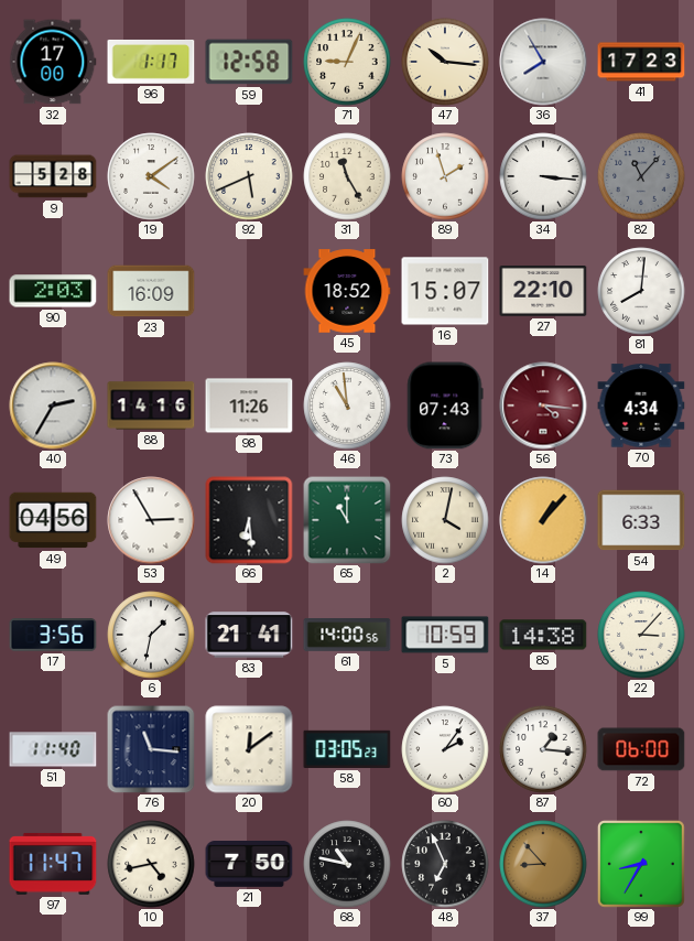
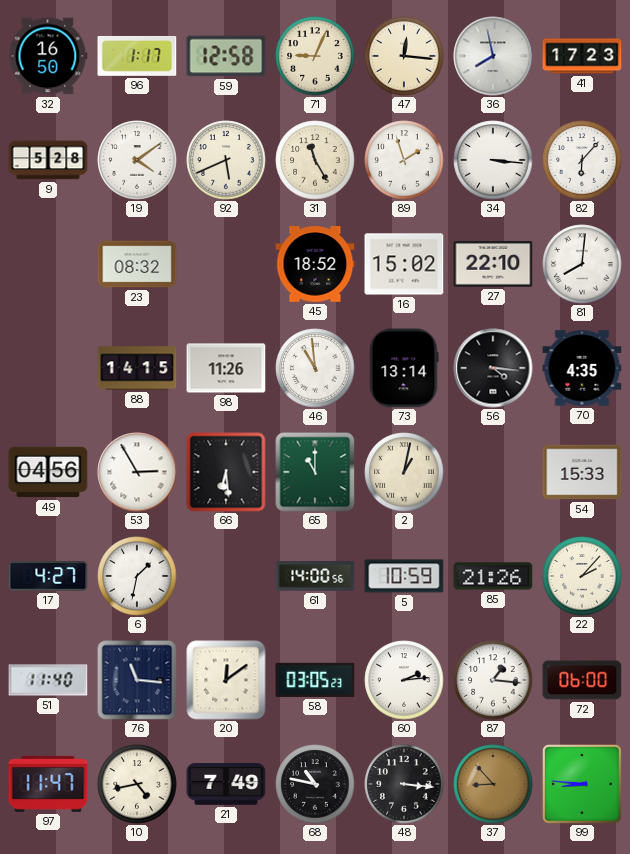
32: 17:00 -> 16:50 (48, 56)
47: 10:16 -> 12:16 (404, 56)
36: 7:55 -> 7:58 (493, 56)
82: 11:07 -> 6:07 (582, 160)
82 dial: grey -> white (582, 160)
90: 2:03 -> none (53, 291)
23: 16:09 -> 08:32 (137, 264)
16: 15:07 -> 15:02 (404, 264)
40: 2:35 -> none (53, 405)
88: 14:16 -> 14:15 (137, 368)
73: 07:43 -> 13:14 (404, 368)
56 dial: burgundy -> black (493, 368)
70: 4:34 -> 4:35 (582, 368)
2: 4:02 -> 1:02 (404, 472)
14: 1:07 -> none (543, 520)
54: 6:33 -> 15:33 (582, 472)
17: 3:56 -> 4:27 (48, 576)
83: 21:41 -> none (249, 635)
85: 14:38 -> 21:26 (493, 576)
22: 3:07 -> 2:07 (582, 576)
60: 2:06 -> 2:14 (404, 680)
21: 7:50 -> 7:49 (226, 785)
48: 6:56 -> 3:16 (404, 784)
99: 8:35 -> 8:46 (582, 784)
